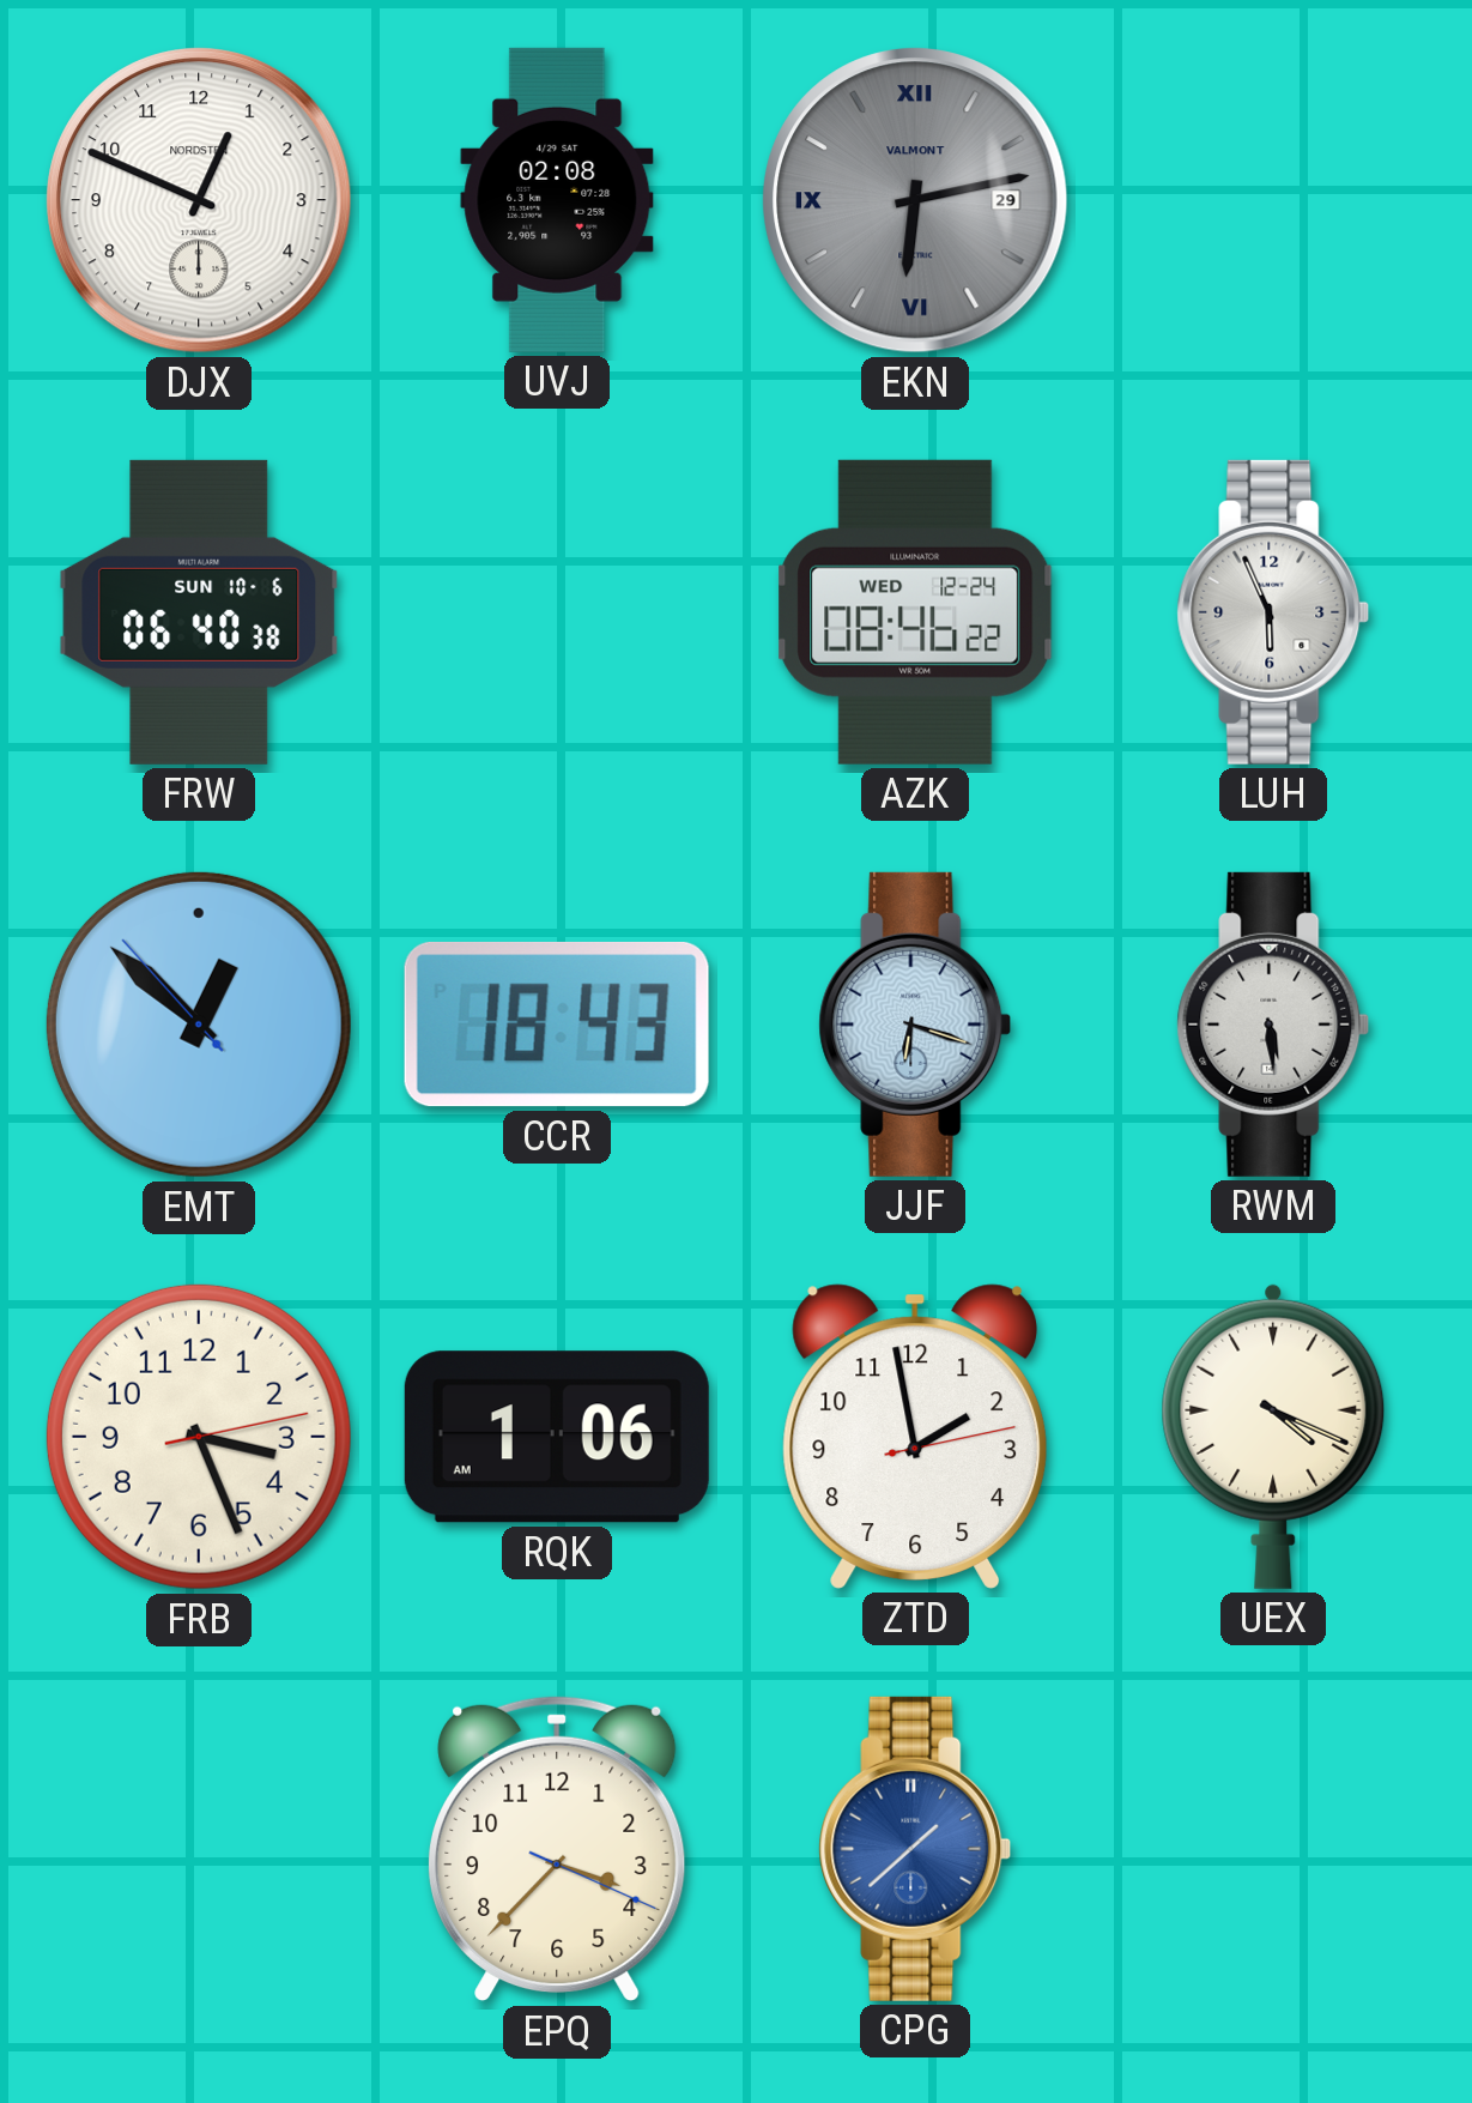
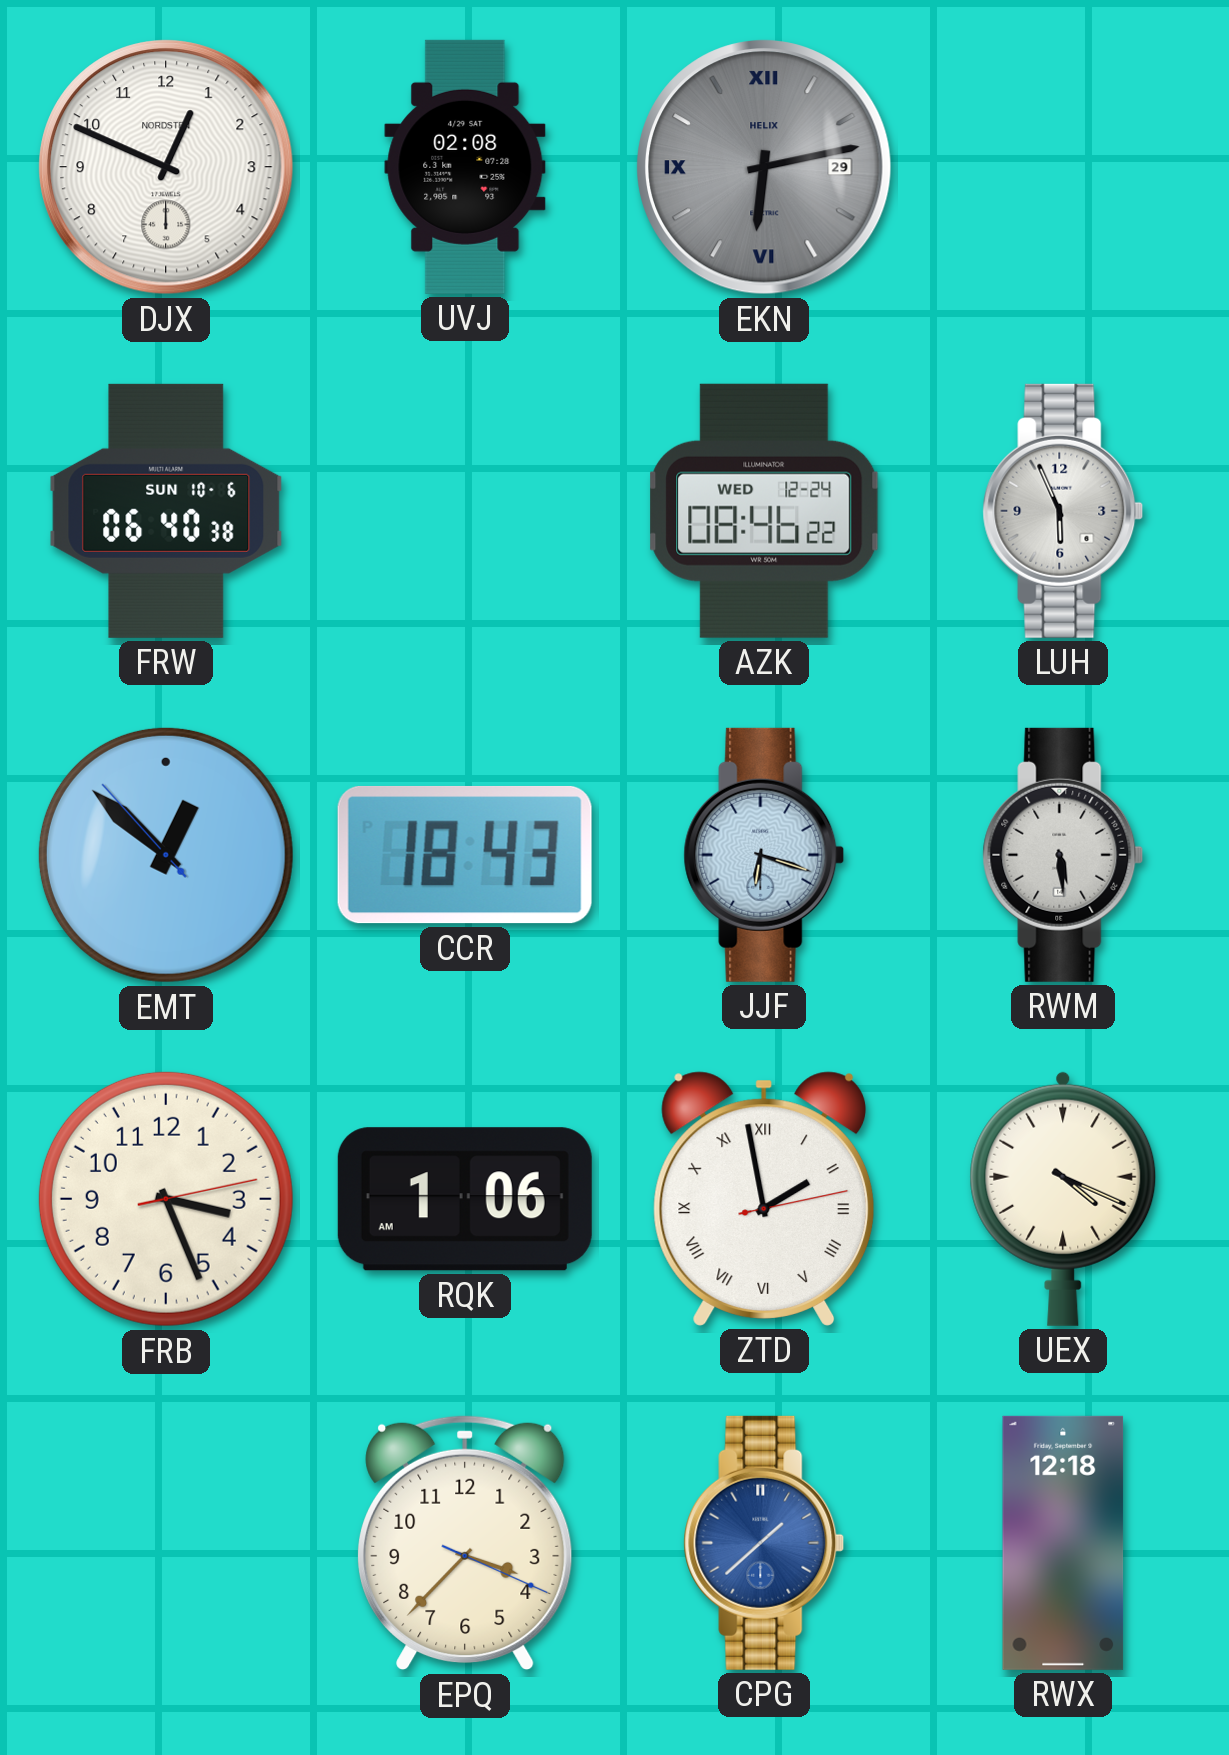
EKN brand: VALMONT -> HELIX (765, 168)
ZTD numerals: Arabic -> Roman (764, 1199)
RWX: none -> 12:18 (1063, 1543)
